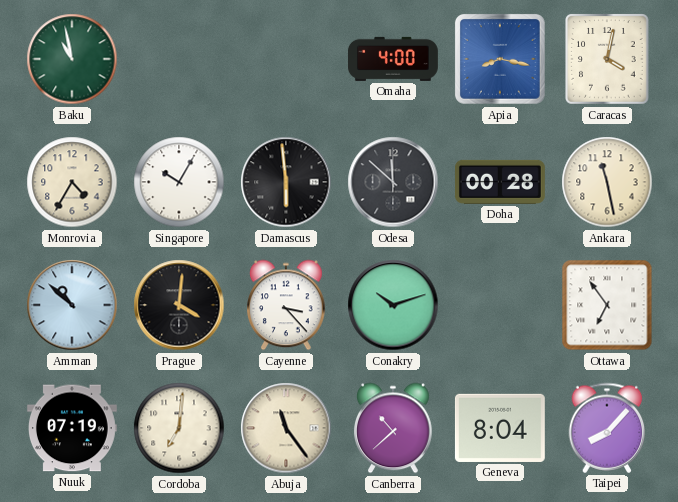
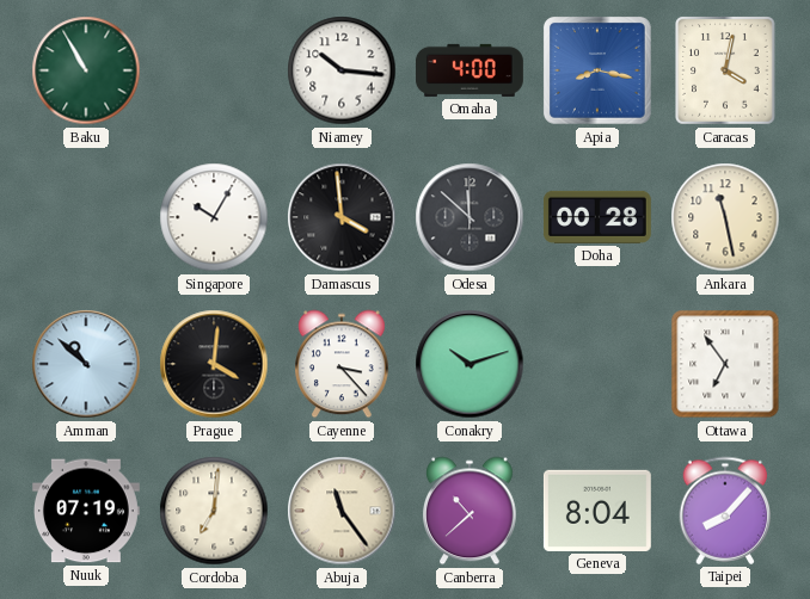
Baku: 10:58 -> 10:55 (86, 70)
Niamey: none -> 10:16 (342, 70)
Monrovia: 4:35 -> none (72, 182)
Damascus: 5:59 -> 3:59 (342, 217)
